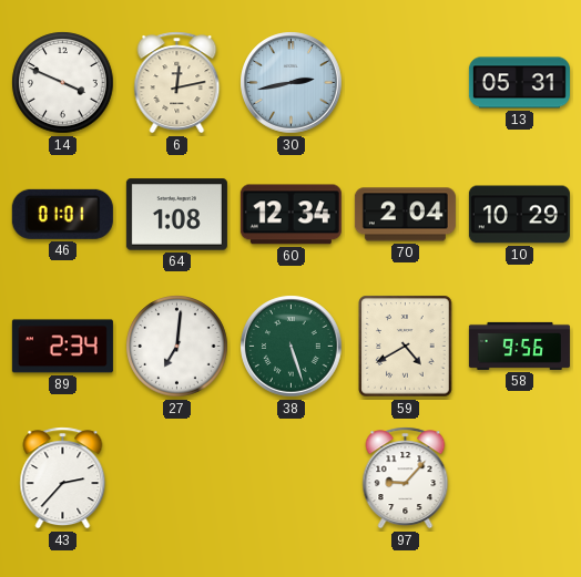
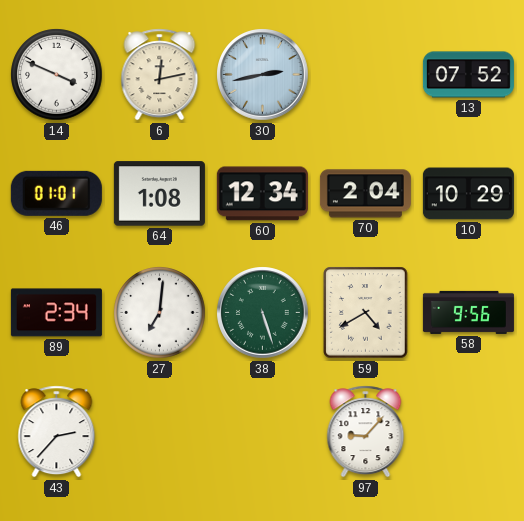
13: 05:31 -> 07:52 (468, 75)
